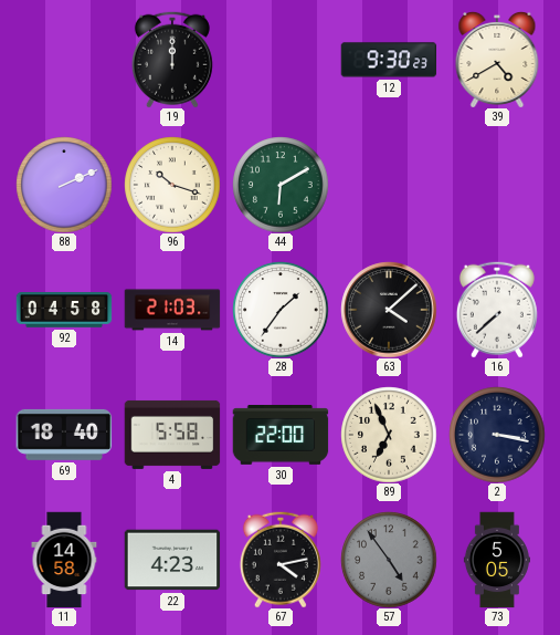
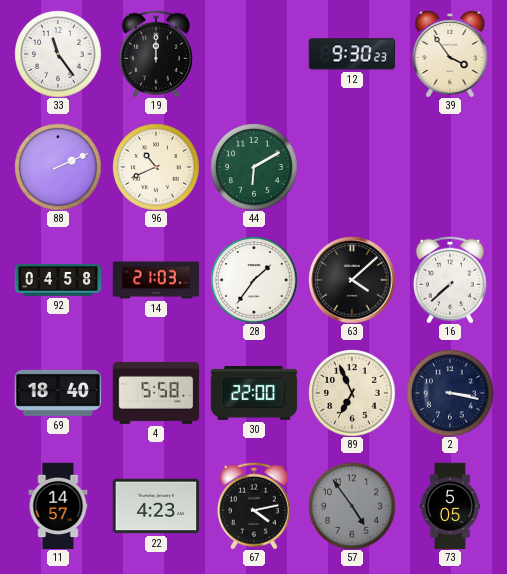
33: none -> 11:24 (58, 54)
39: 4:40 -> 3:54 (450, 54)
96: 10:18 -> 10:41 (156, 167)
11: 14:58 -> 14:57 (58, 506)
